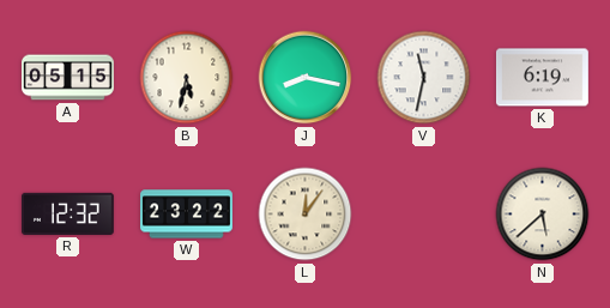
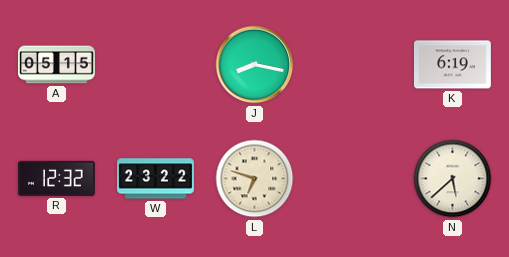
B: 5:32 -> none (187, 78)
V: 11:32 -> none (424, 78)
L: 12:06 -> 6:48 (255, 179)
